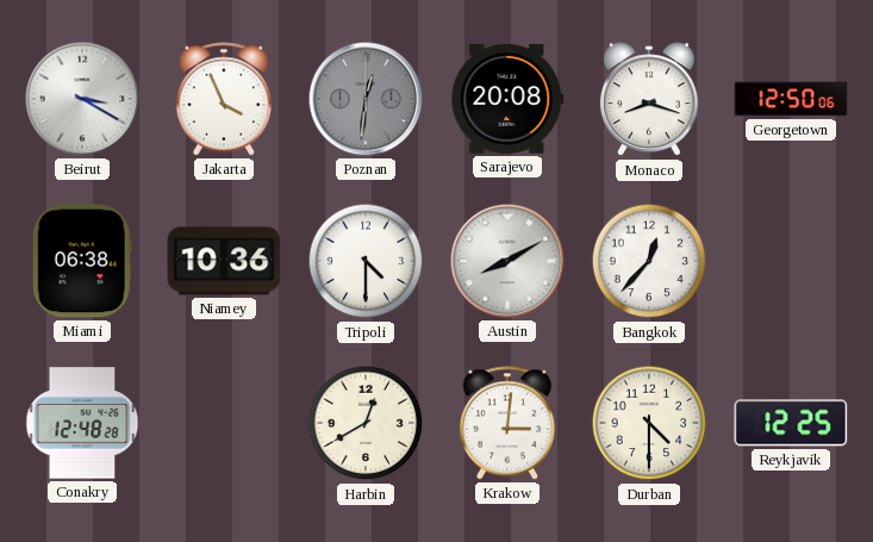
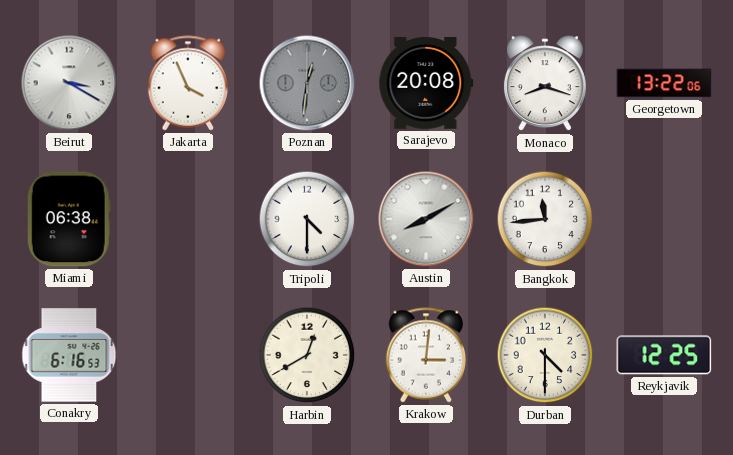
Georgetown: 12:50 -> 13:22 (664, 83)
Niamey: 10:36 -> none (224, 261)
Bangkok: 12:37 -> 11:44 (545, 219)
Conakry: 12:48 -> 6:16 (69, 355)
